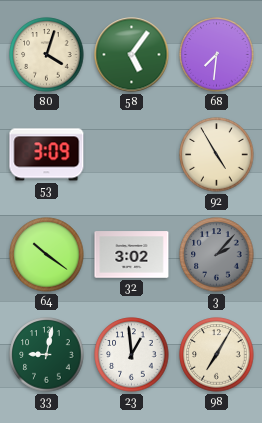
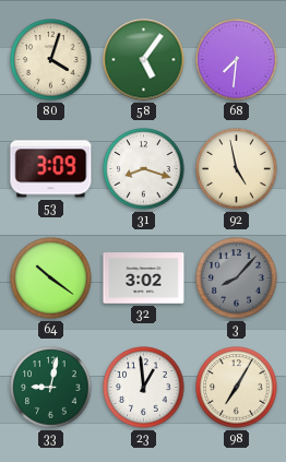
31: none -> 8:18 (144, 169)
92: 4:55 -> 4:58 (237, 169)
3: 2:07 -> 8:07 (237, 279)
